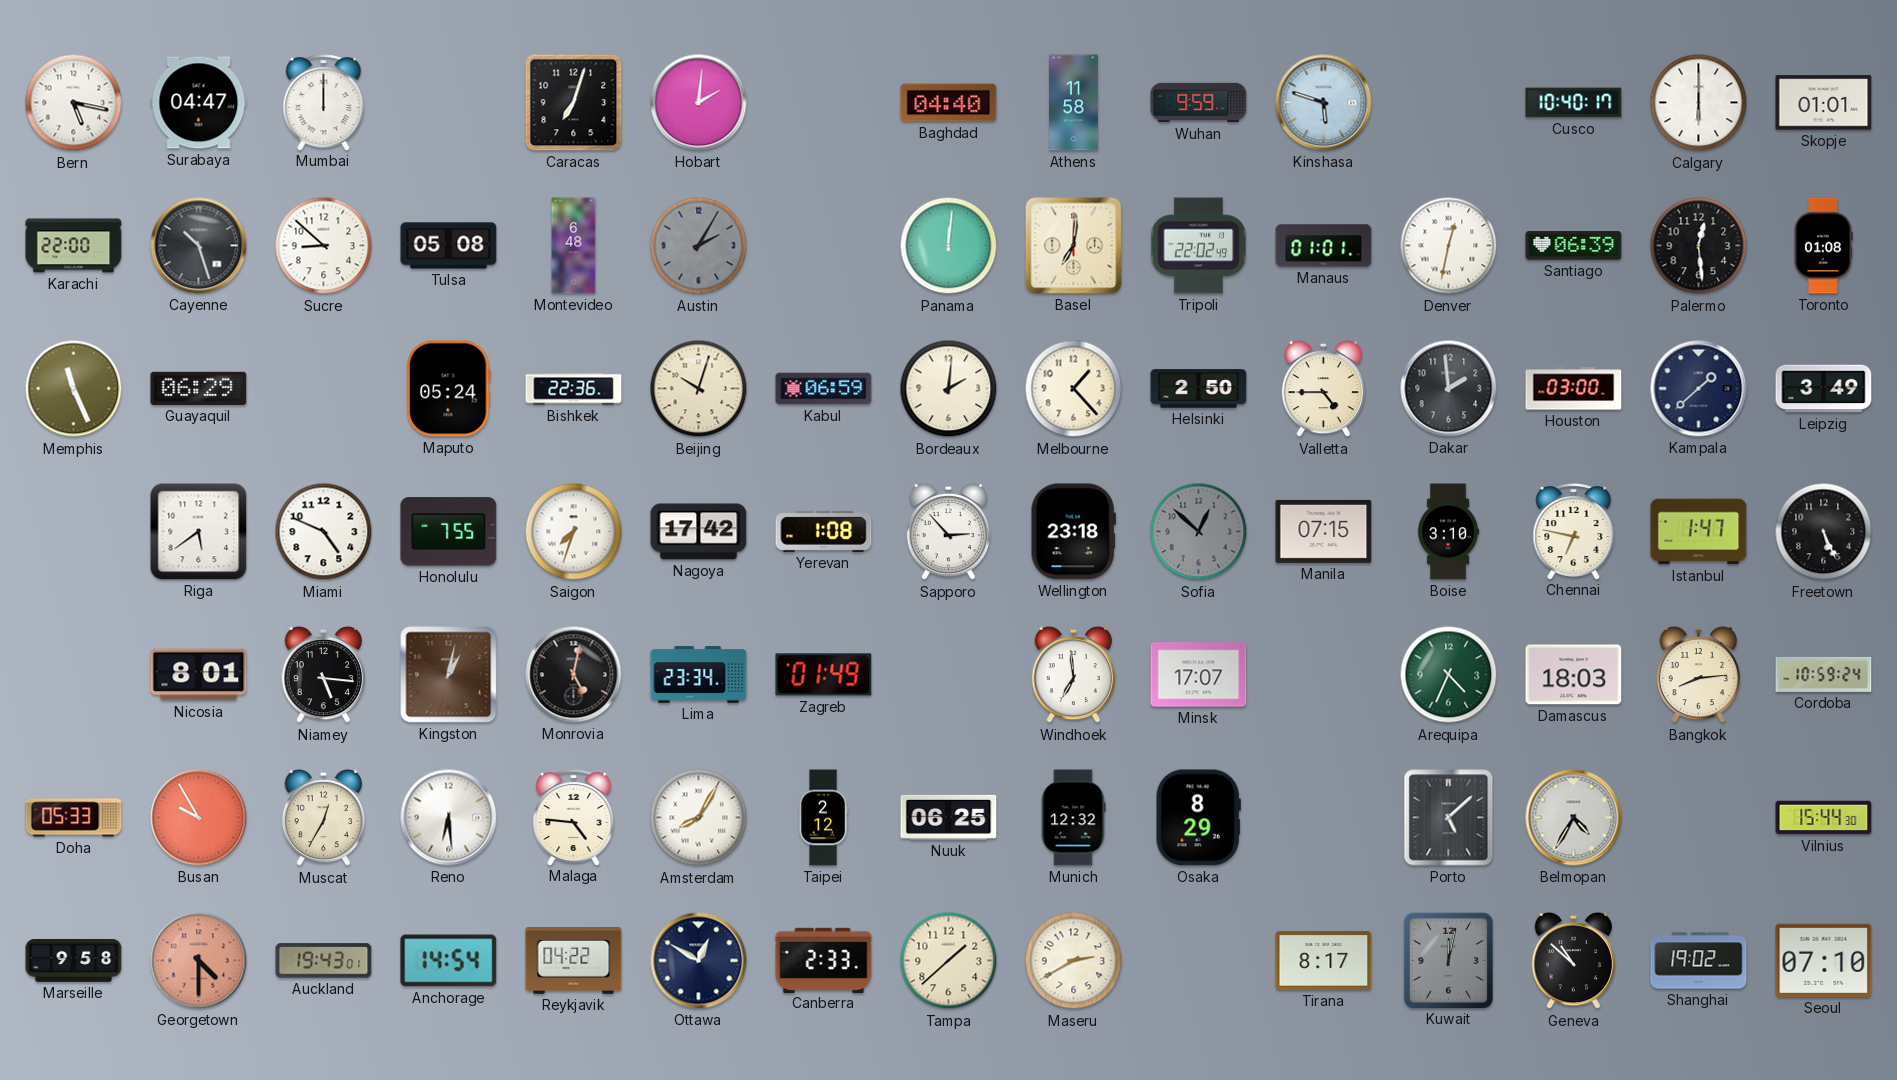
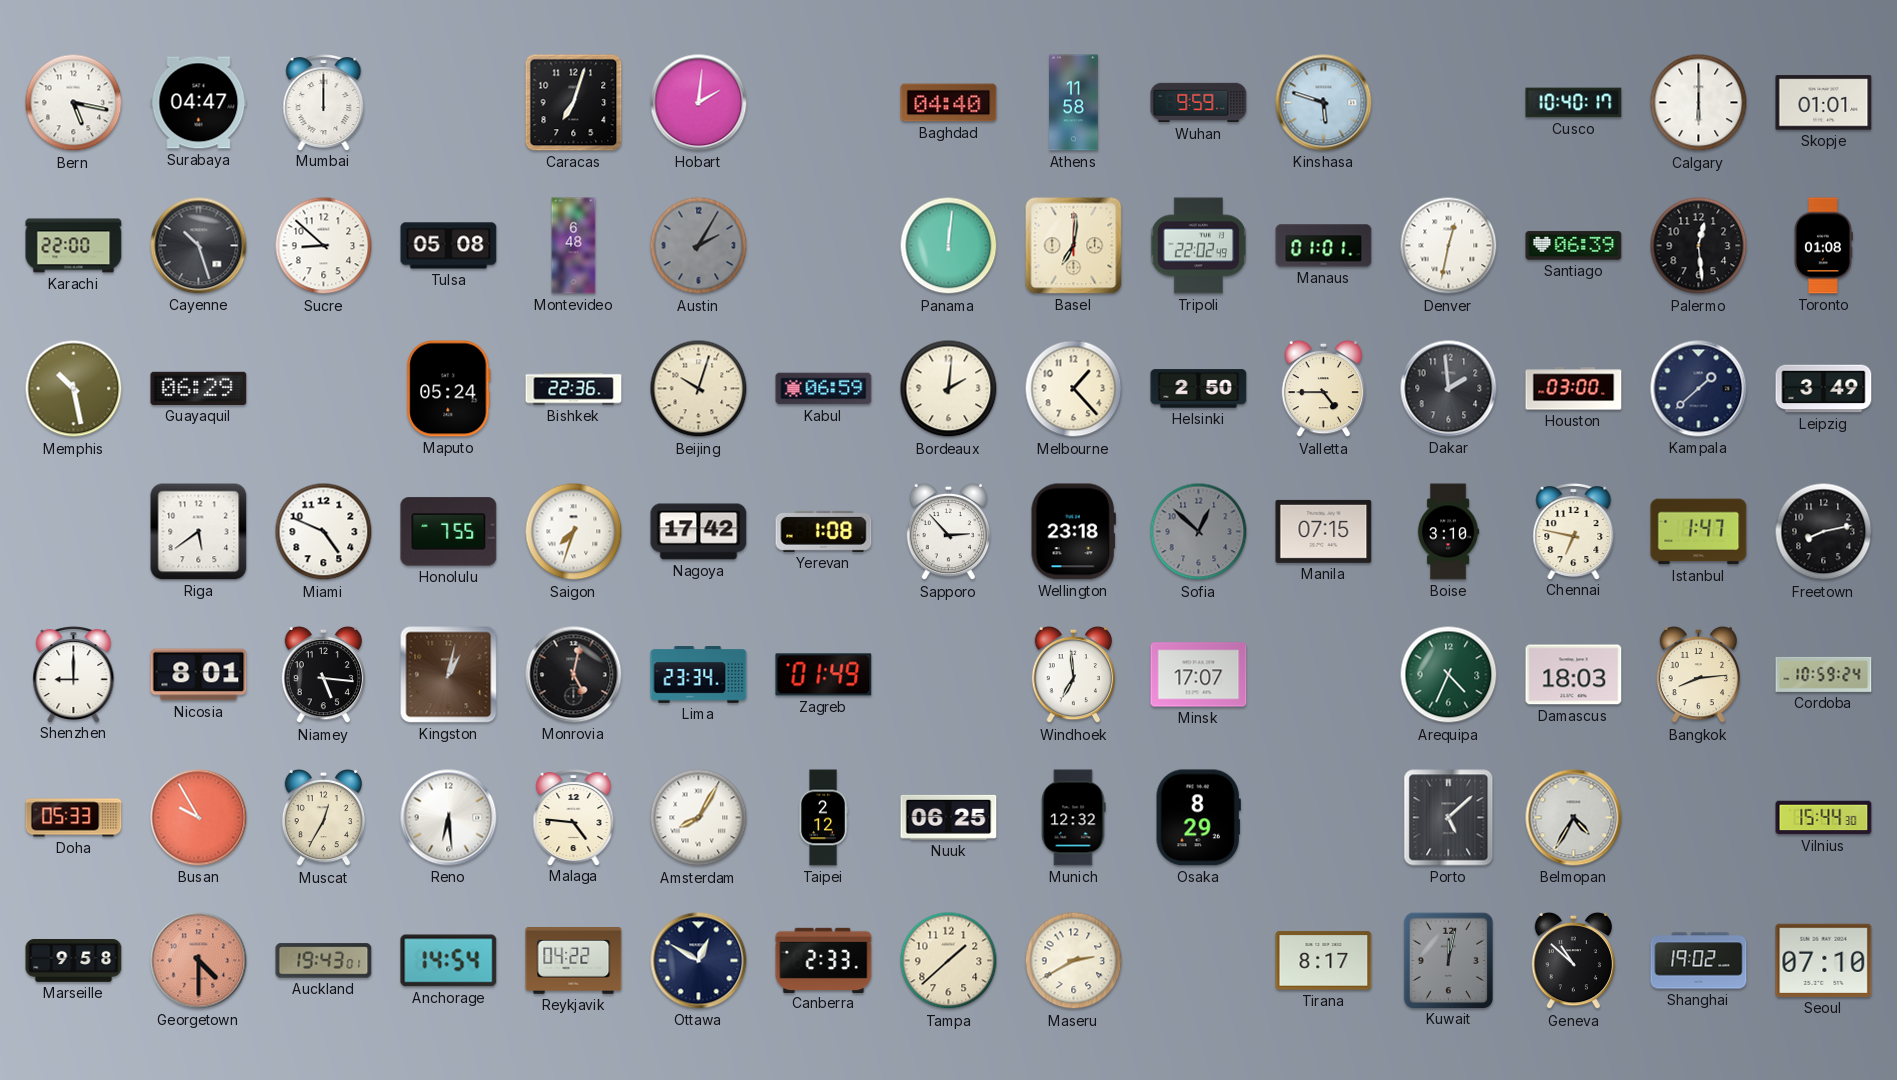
Memphis: 11:26 -> 10:28 (74, 389)
Freetown: 5:26 -> 8:13 (1824, 532)
Shenzhen: none -> 9:00 (74, 675)
